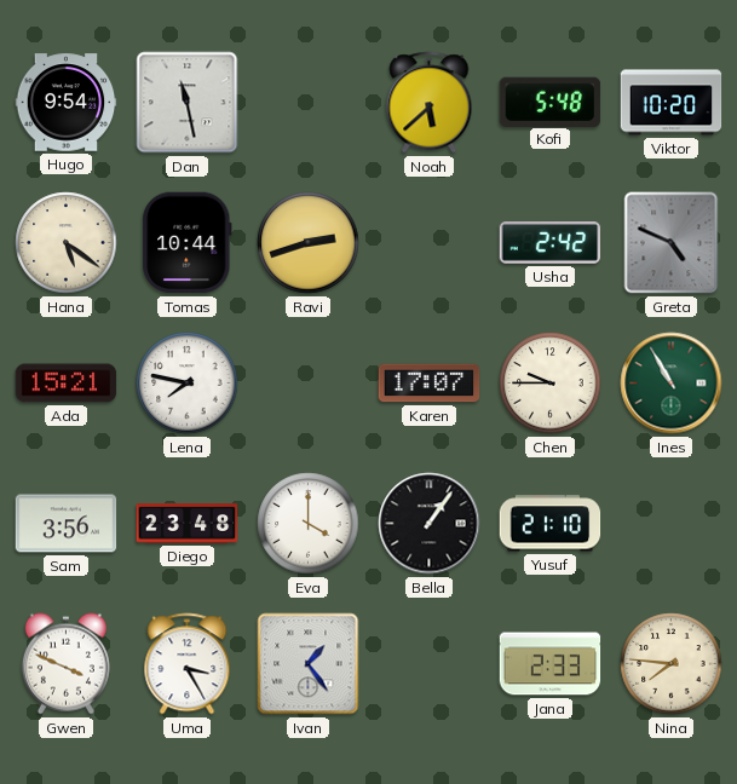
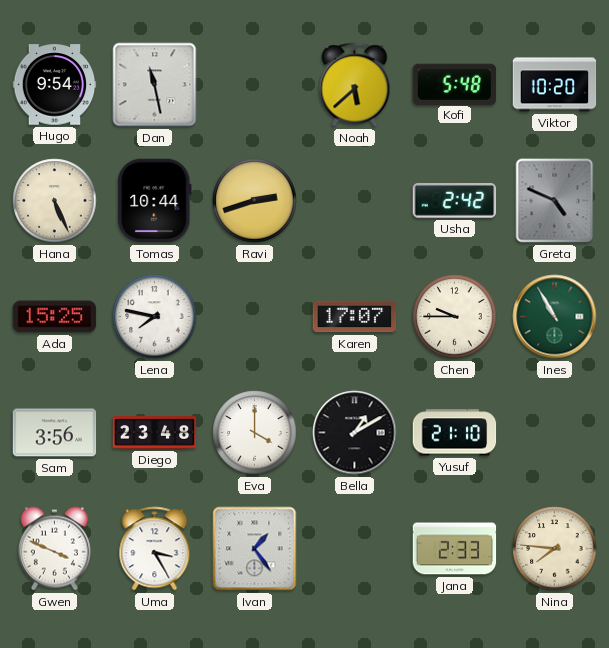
Hana: 5:21 -> 5:26 (55, 201)
Ada: 15:21 -> 15:25 (55, 317)
Bella: 1:06 -> 1:10 (355, 433)
